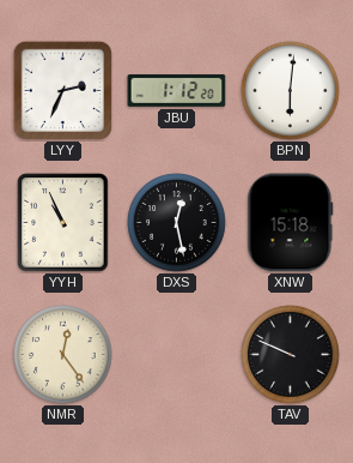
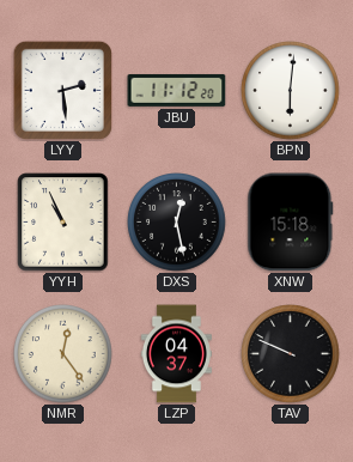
LYY: 2:34 -> 2:29 (62, 90)
JBU: 1:12 -> 11:12 (177, 90)
LZP: none -> 04:37 (176, 354)
